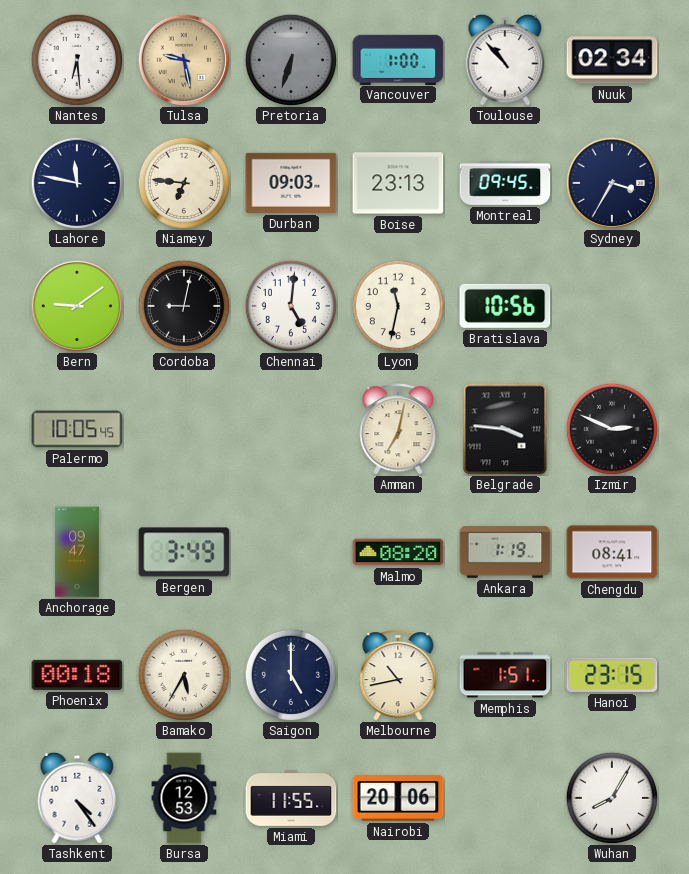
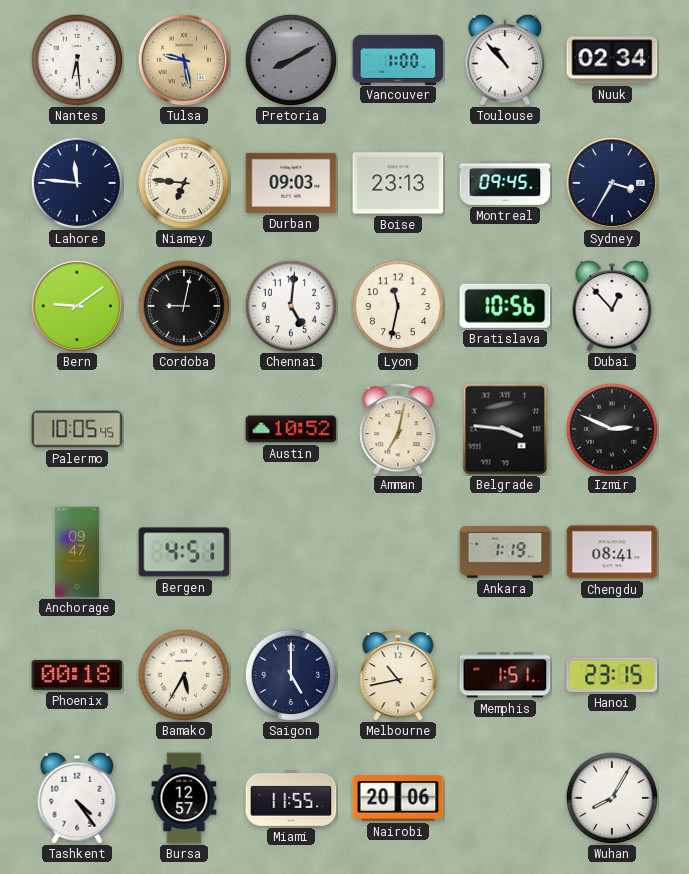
Pretoria: 6:33 -> 8:10 (290, 59)
Lahore: 11:47 -> 11:46 (76, 182)
Dubai: none -> 12:53 (612, 306)
Austin: none -> 10:52 (291, 429)
Bergen: 3:49 -> 4:51 (184, 552)
Malmo: 08:20 -> none (398, 552)
Bursa: 12:53 -> 12:57 (184, 798)
